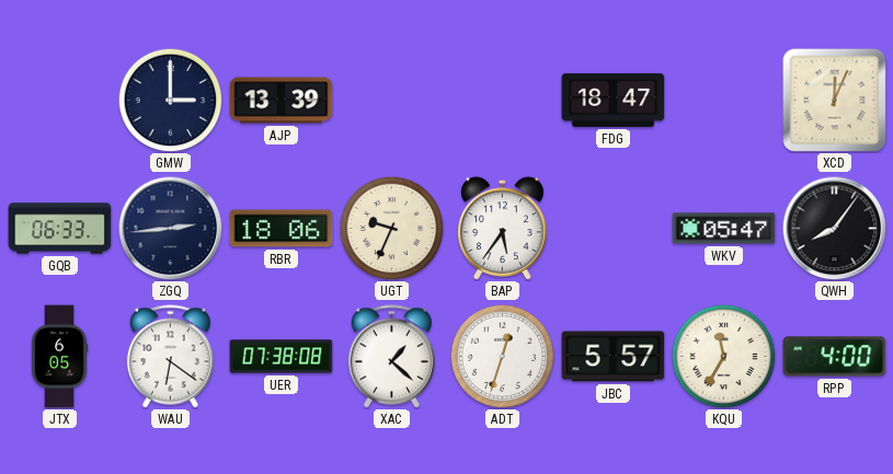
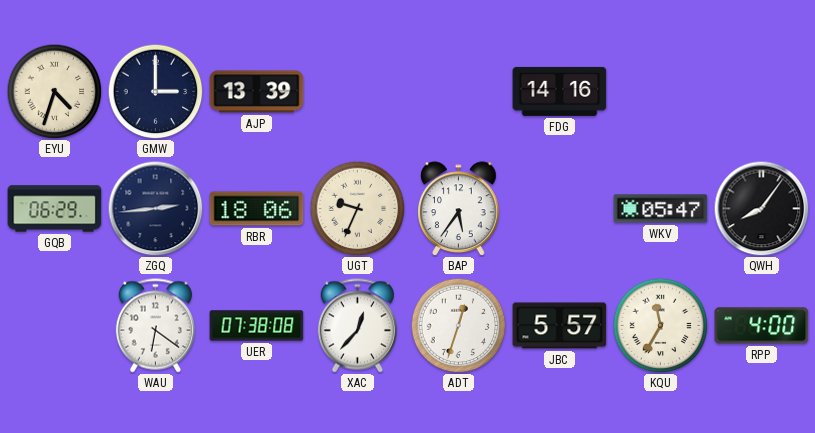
EYU: none -> 4:33 (54, 91)
FDG: 18:47 -> 14:16 (560, 91)
XCD: 12:04 -> none (835, 101)
GQB: 06:33 -> 06:29 (55, 209)
JTX: 6:05 -> none (59, 357)
XAC: 1:22 -> 12:37 (357, 326)
